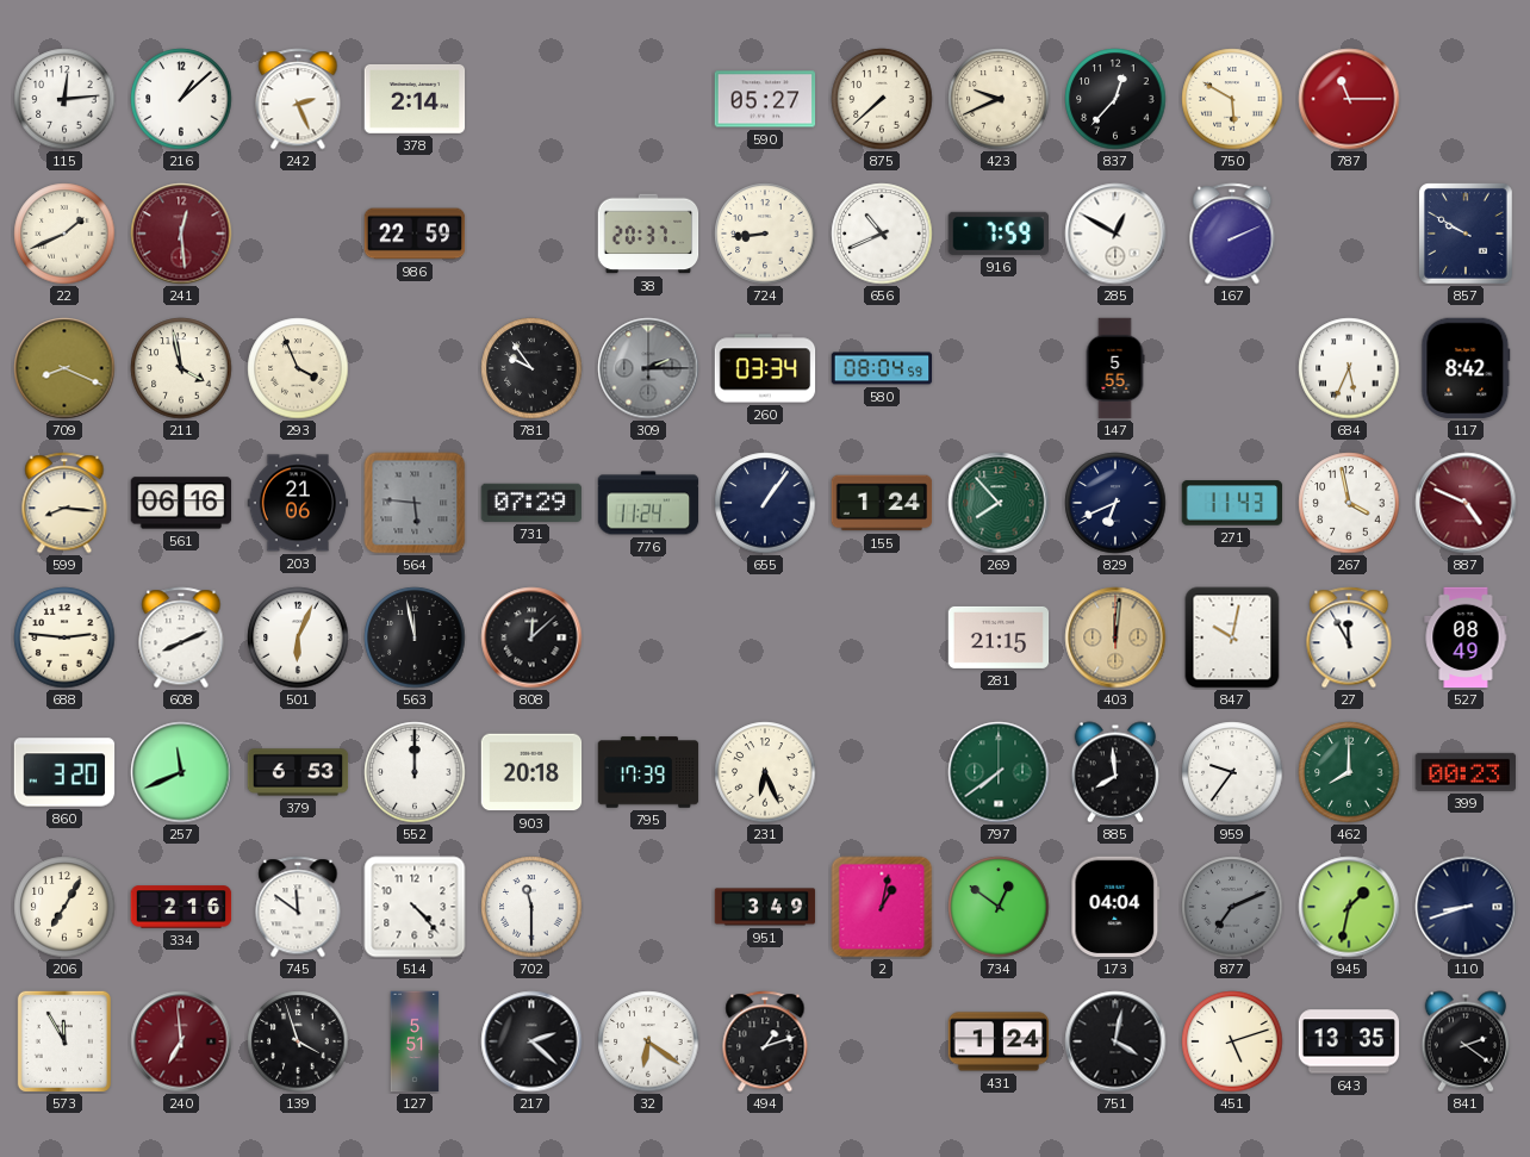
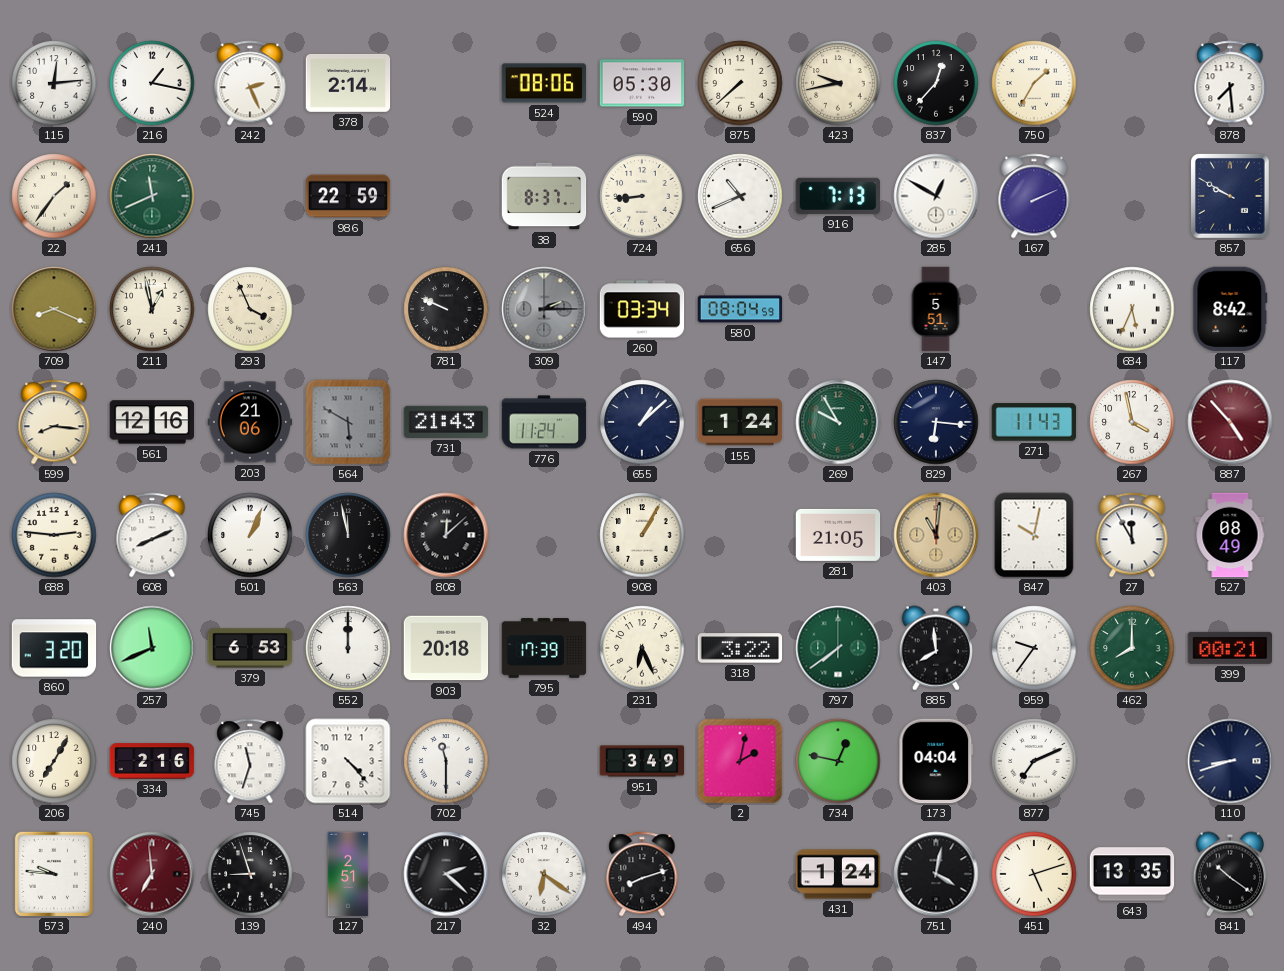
216: 1:08 -> 1:17 (152, 83)
524: none -> 08:06 (544, 83)
590: 05:27 -> 05:30 (642, 83)
423: 9:41 -> 9:43 (838, 83)
750: 5:50 -> 1:35 (1034, 83)
787: 11:15 -> none (1349, 99)
878: none -> 7:29 (1230, 83)
22: 1:41 -> 1:36 (54, 196)
241: 12:29 -> 11:41 (152, 196)
241 dial: burgundy -> green (152, 196)
38: 20:37 -> 8:37 (544, 196)
916: 7:59 -> 7:13 (837, 196)
211: 3:58 -> 12:58 (152, 309)
781: 9:54 -> 9:49 (446, 309)
147: 5:55 -> 5:51 (936, 309)
561: 06:16 -> 12:16 (152, 422)
564: 5:46 -> 5:50 (348, 422)
731: 07:29 -> 21:43 (446, 422)
655: 1:06 -> 1:08 (642, 422)
269: 7:53 -> 9:55 (838, 422)
829: 6:41 -> 6:16 (936, 422)
887: 4:49 -> 4:53 (1230, 422)
501: 6:04 -> 1:04 (250, 535)
908: none -> 1:05 (642, 535)
281: 21:15 -> 21:05 (838, 535)
403: 12:01 -> 11:01 (936, 535)
318: none -> 3:22 (740, 648)
399: 00:23 -> 00:21 (1230, 648)
745: 11:51 -> 11:33 (250, 761)
2: 1:02 -> 2:02 (740, 761)
734: 12:51 -> 12:47 (838, 761)
877 dial: grey -> white (1034, 761)
945: 1:32 -> none (1349, 907)
573: 11:55 -> 9:46 (53, 873)
139: 3:57 -> 8:57 (250, 874)
127: 5:51 -> 2:51 (348, 874)
494: 1:12 -> 8:12 (642, 874)
841: 2:21 -> 10:21 (1230, 874)
